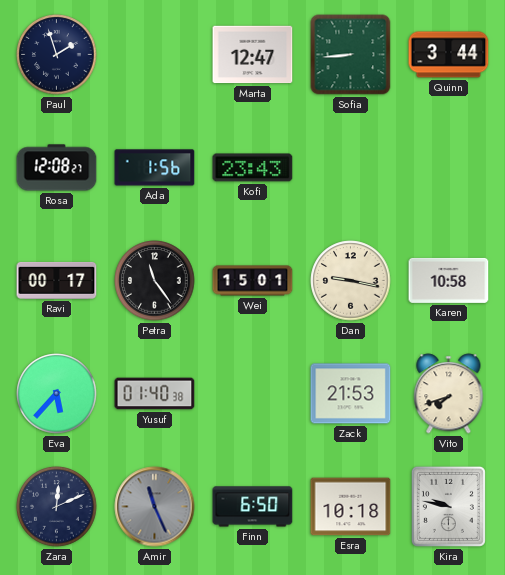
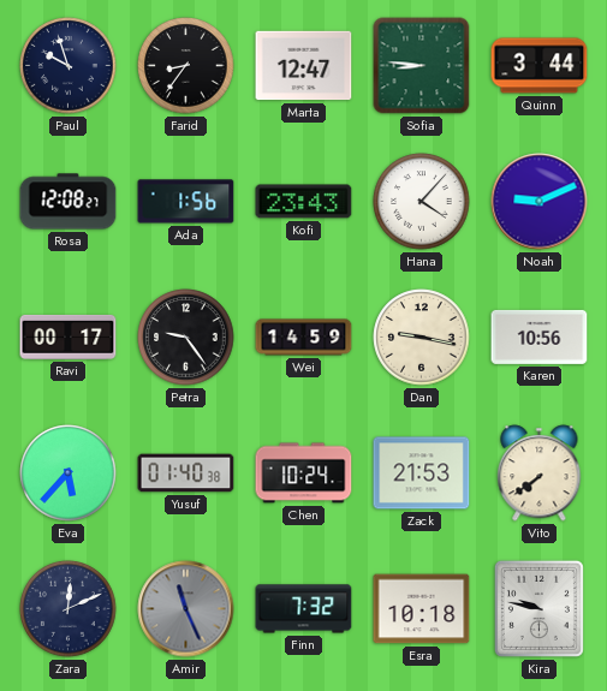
Paul: 1:57 -> 9:57 (69, 66)
Farid: none -> 8:36 (186, 66)
Sofia: 8:44 -> 8:46 (422, 66)
Hana: none -> 4:07 (422, 202)
Noah: none -> 9:11 (540, 202)
Petra: 11:24 -> 9:24 (186, 338)
Wei: 15:01 -> 14:59 (304, 338)
Karen: 10:58 -> 10:56 (540, 336)
Chen: none -> 10:24 (304, 473)
Vito: 7:42 -> 7:39 (540, 473)
Finn: 6:50 -> 7:32 (304, 609)
